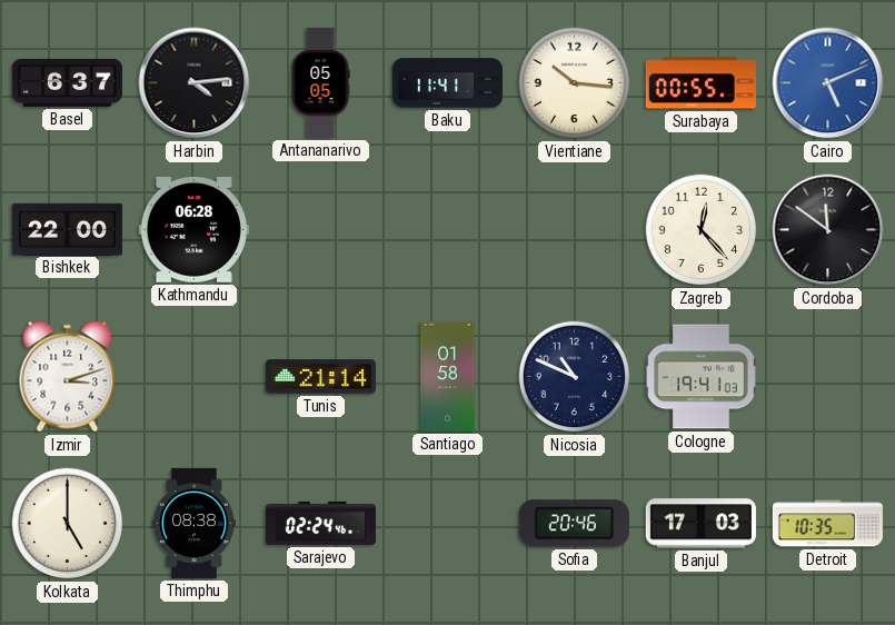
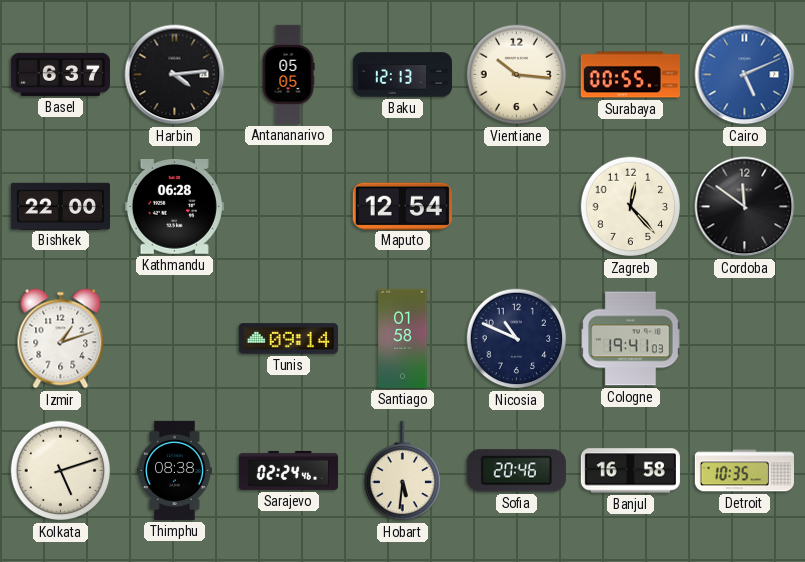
Baku: 11:41 -> 12:13 (402, 75)
Maputo: none -> 12:54 (402, 206)
Izmir: 3:12 -> 1:12 (61, 339)
Tunis: 21:14 -> 09:14 (288, 339)
Kolkata: 5:00 -> 5:12 (61, 471)
Hobart: none -> 5:31 (402, 471)
Banjul: 17:03 -> 16:58 (630, 471)
